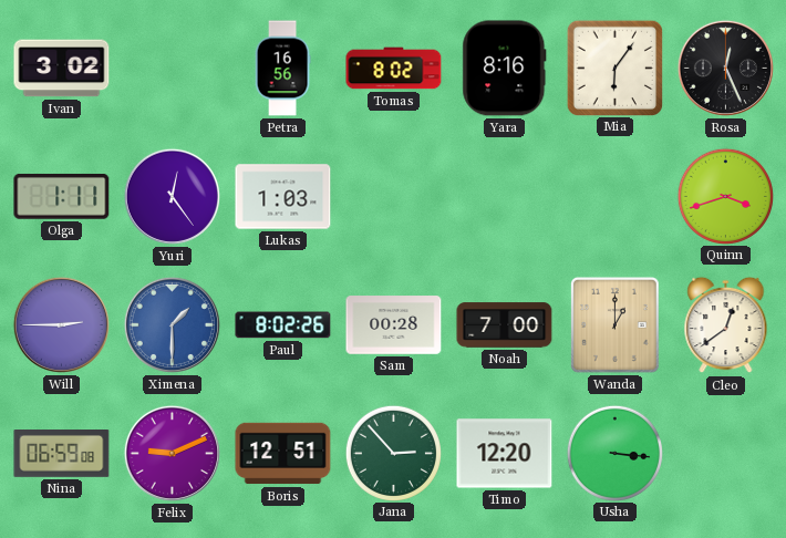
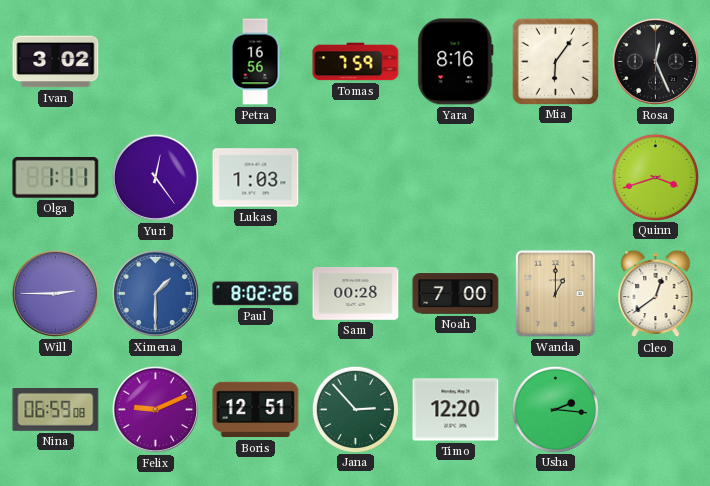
Tomas: 8:02 -> 7:59 (356, 62)
Usha: 3:16 -> 2:16 (555, 409)
